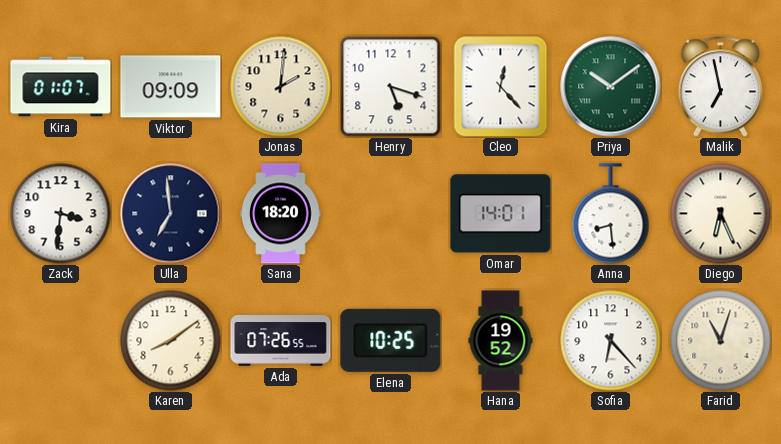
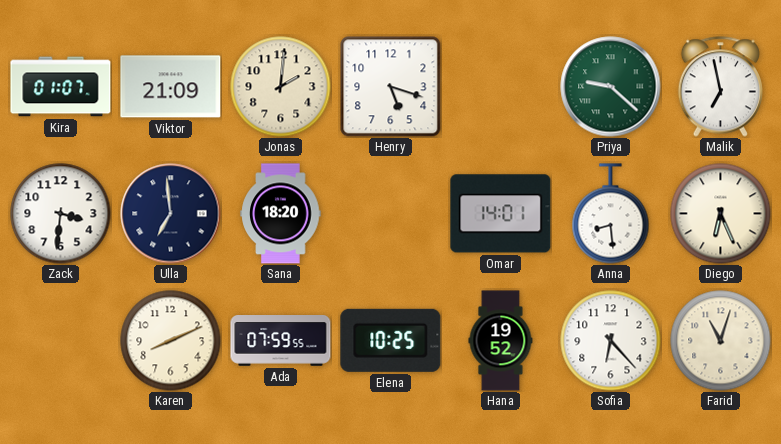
Viktor: 09:09 -> 21:09 (171, 87)
Cleo: 12:23 -> none (501, 86)
Priya: 10:09 -> 9:22 (611, 87)
Karen: 8:09 -> 8:11 (171, 341)
Ada: 07:26 -> 07:59 (281, 341)
